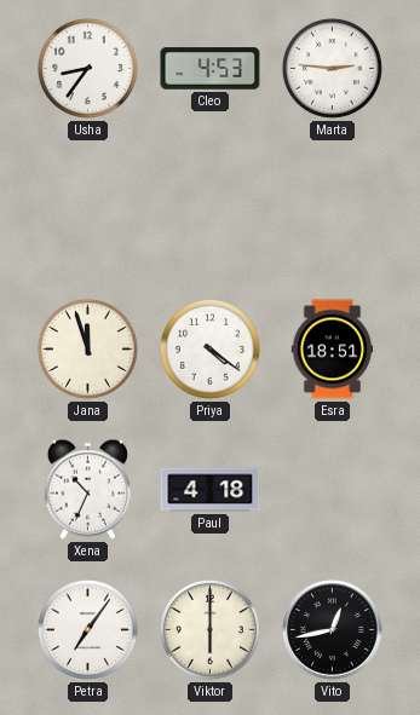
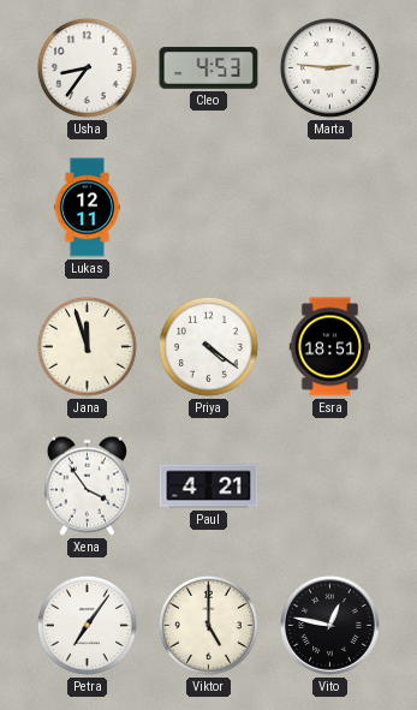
Lukas: none -> 12:11 (87, 208)
Xena: 10:34 -> 3:54 (87, 485)
Paul: 4:18 -> 4:21 (209, 487)
Viktor: 6:00 -> 5:00 (208, 625)
Vito: 12:43 -> 12:47 (330, 626)
